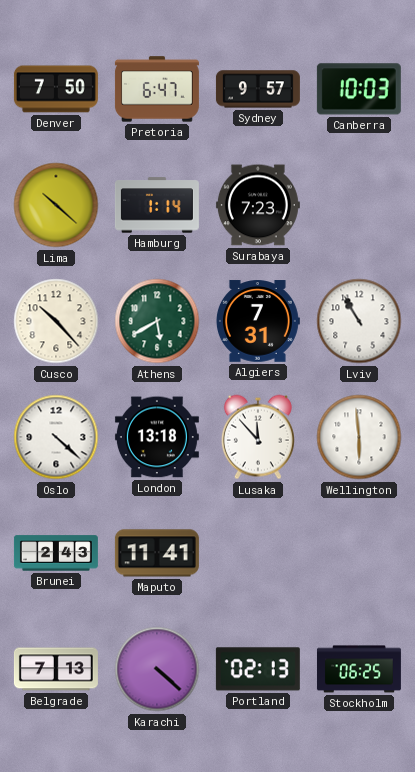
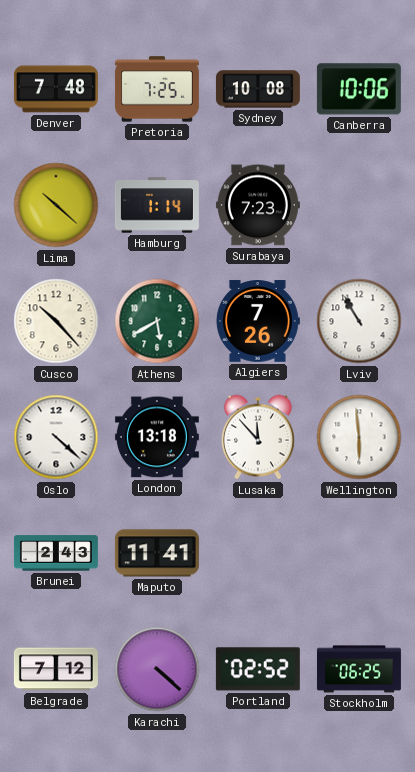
Denver: 7:50 -> 7:48 (56, 89)
Pretoria: 6:47 -> 7:25 (157, 89)
Sydney: 9:57 -> 10:08 (258, 89)
Canberra: 10:03 -> 10:06 (359, 89)
Algiers: 7:31 -> 7:26 (258, 321)
Belgrade: 7:13 -> 7:12 (56, 669)
Portland: 02:13 -> 02:52 (258, 669)
